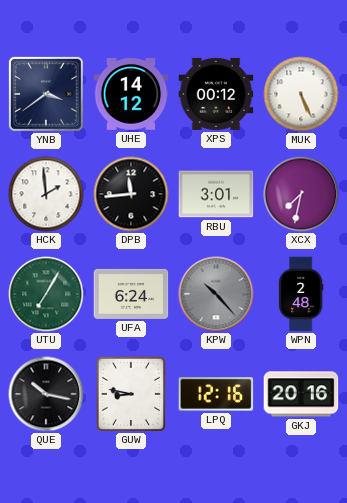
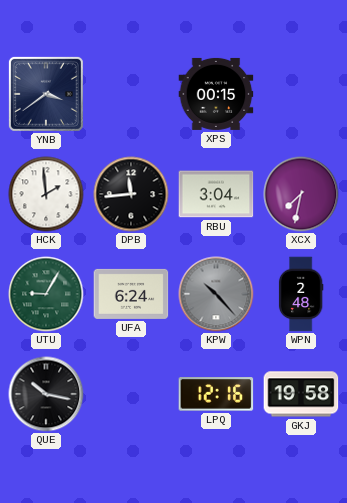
UHE: 14:12 -> none (131, 95)
XPS: 00:12 -> 00:15 (216, 94)
MUK: 5:26 -> none (301, 94)
RBU: 3:01 -> 3:04 (216, 194)
UTU: 7:05 -> 9:05 (46, 294)
GUW: 8:47 -> none (131, 394)
GKJ: 20:16 -> 19:58 (301, 394)
